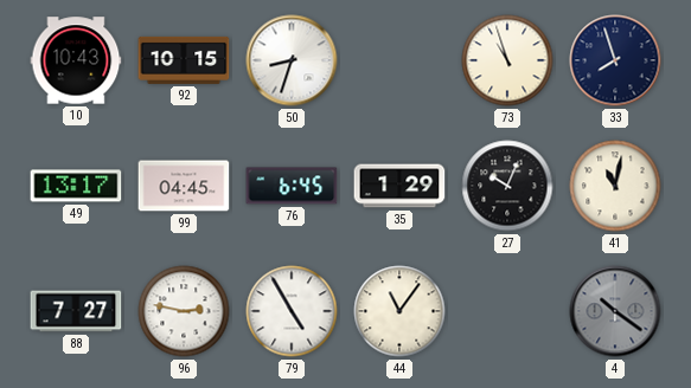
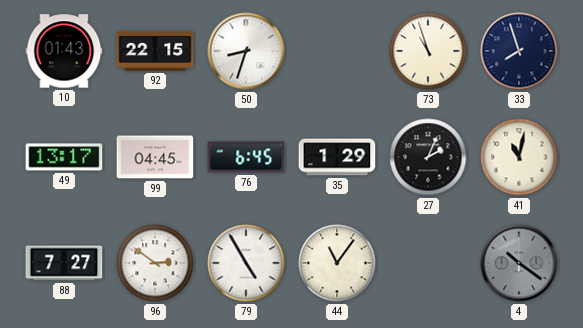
10: 10:43 -> 01:43 (64, 51)
92: 10:15 -> 22:15 (155, 51)
27: 10:04 -> 2:04 (428, 157)
96: 2:47 -> 2:51 (155, 263)
